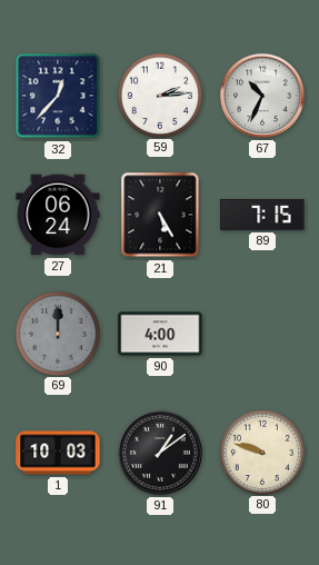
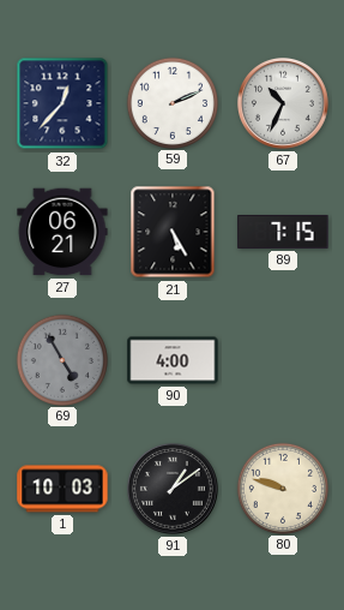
59: 2:14 -> 2:11 (171, 102)
27: 06:24 -> 06:21 (62, 232)
69: 12:00 -> 4:55 (61, 359)
